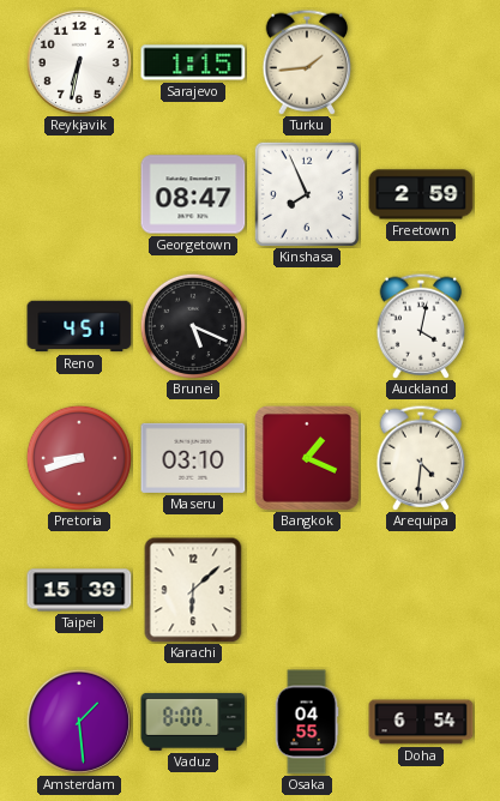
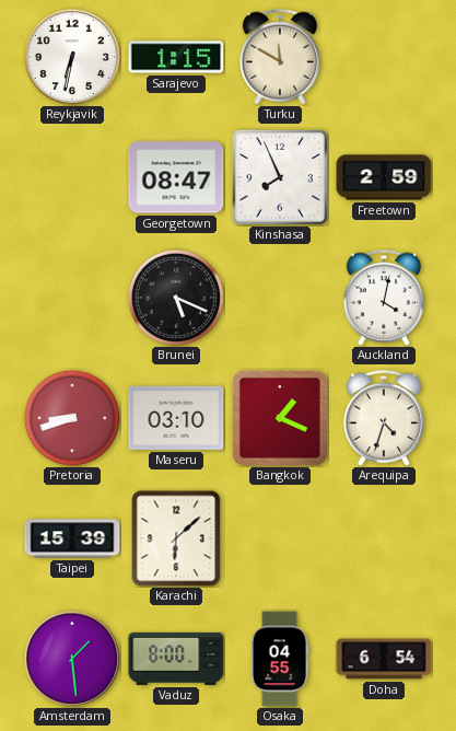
Turku: 1:44 -> 11:50 (280, 57)
Reno: 4:51 -> none (79, 326)
Arequipa: 4:31 -> 4:33 (384, 418)
